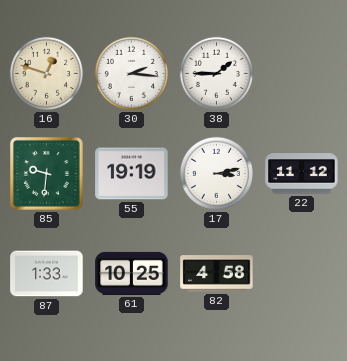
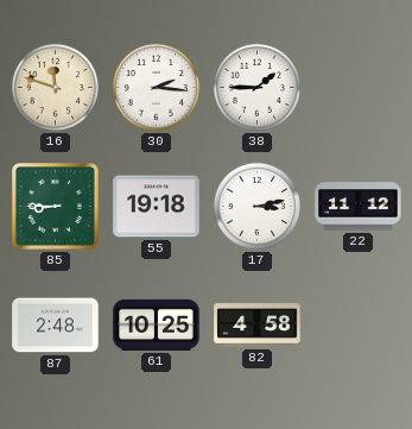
16: 12:48 -> 11:48 (55, 87)
85: 9:31 -> 8:45 (56, 207)
55: 19:19 -> 19:18 (157, 207)
87: 1:33 -> 2:48 (56, 326)
